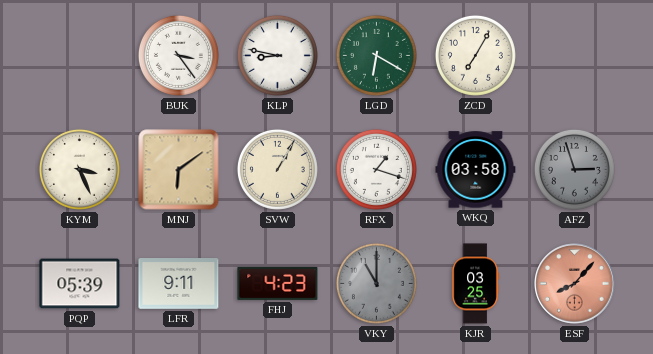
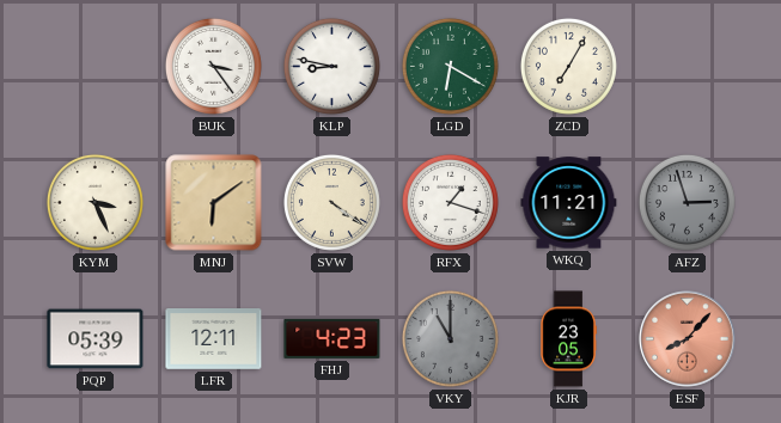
SVW: 1:05 -> 4:21 (331, 202)
WKQ: 03:58 -> 11:21 (569, 203)
LFR: 9:11 -> 12:11 (214, 339)
KJR: 03:25 -> 23:05 (568, 339)
